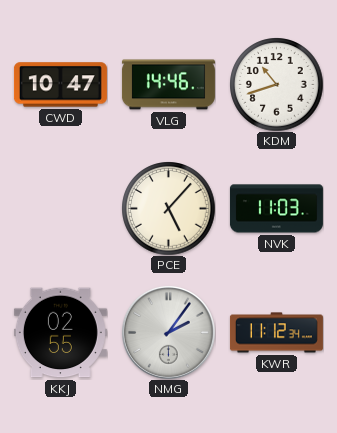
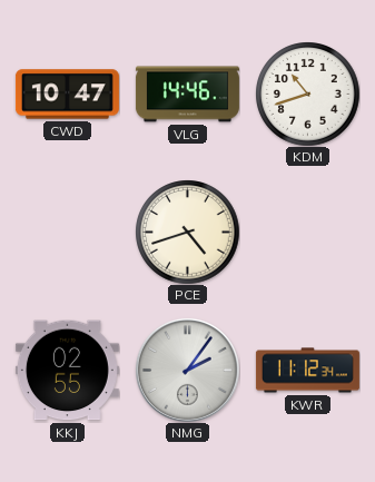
PCE: 5:07 -> 4:42 (187, 232)
NVK: 11:03 -> none (276, 209)
